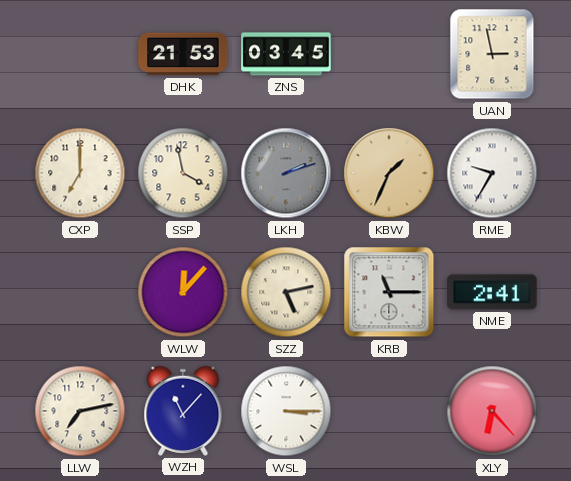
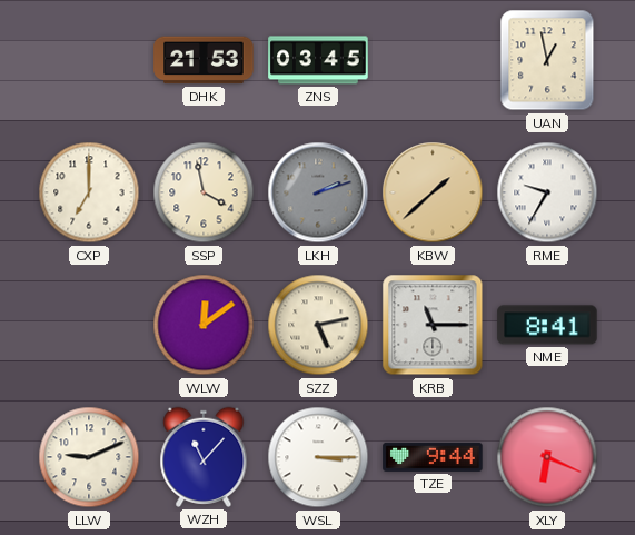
UAN: 2:58 -> 12:58 (547, 60)
KBW: 1:34 -> 1:38 (433, 192)
WLW: 12:07 -> 12:09 (204, 325)
NME: 2:41 -> 8:41 (547, 325)
LLW: 7:13 -> 9:11 (89, 457)
TZE: none -> 9:44 (433, 457)
XLY: 6:23 -> 6:19 (547, 457)
